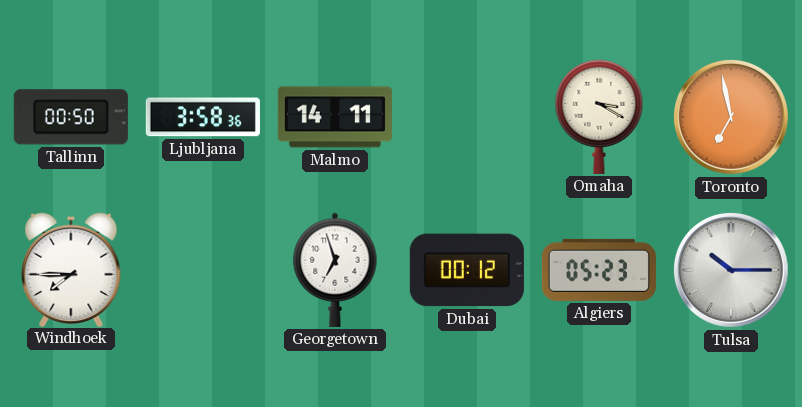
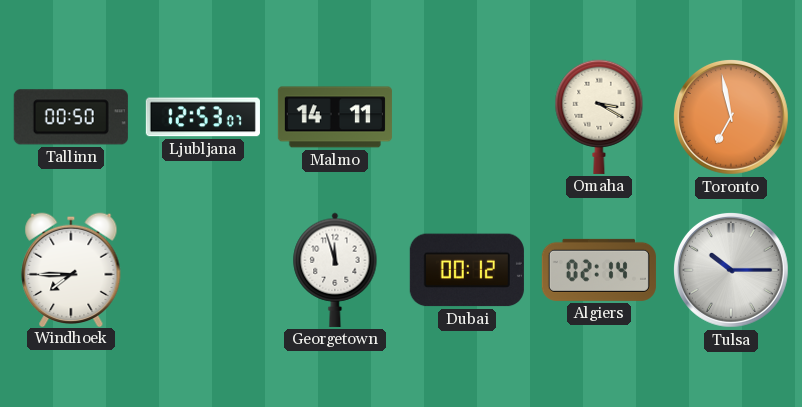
Ljubljana: 3:58 -> 12:53 (203, 117)
Georgetown: 6:57 -> 11:57 (335, 270)
Algiers: 05:23 -> 02:14 (599, 270)
